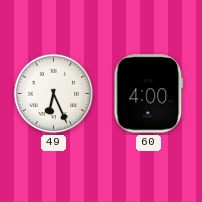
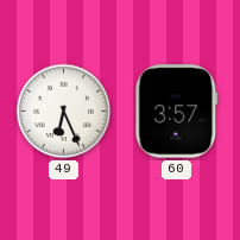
60: 4:00 -> 3:57 (177, 112)
